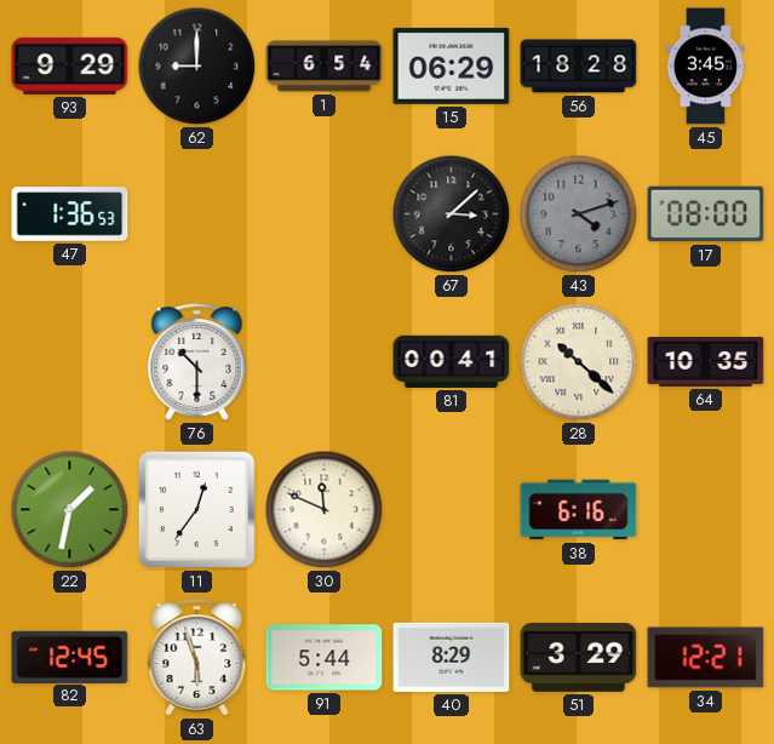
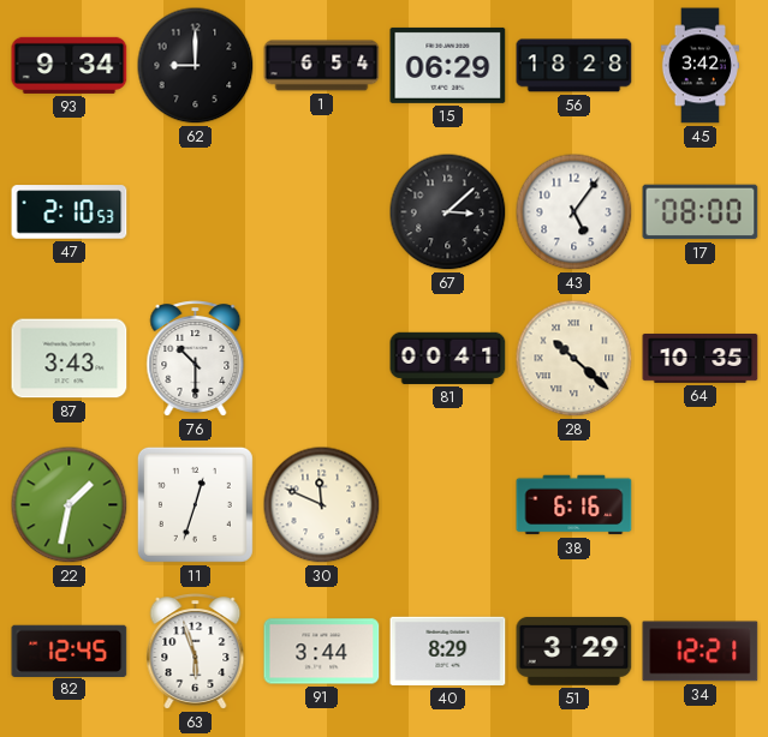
93: 9:29 -> 9:34 (70, 65)
45: 3:45 -> 3:42 (699, 66)
47: 1:36 -> 2:10 (70, 212)
43: 4:12 -> 5:06 (574, 212)
43 dial: grey -> white (574, 212)
87: none -> 3:43 (70, 359)
11: 12:36 -> 12:33 (195, 504)
91: 5:44 -> 3:44 (322, 652)
